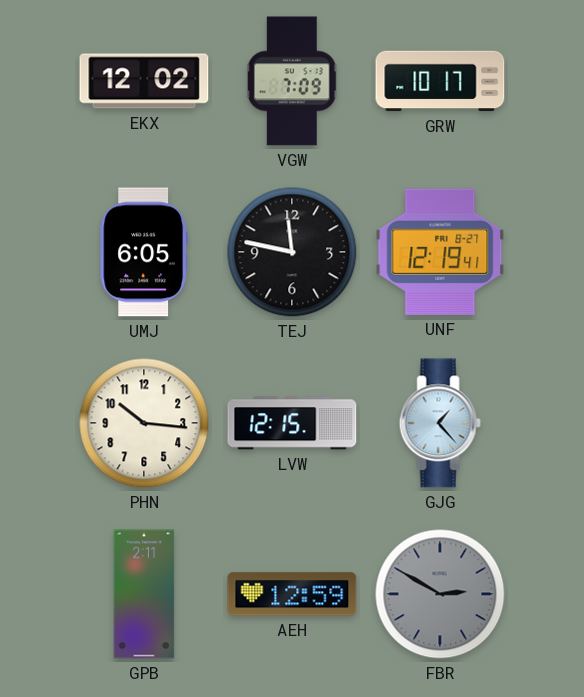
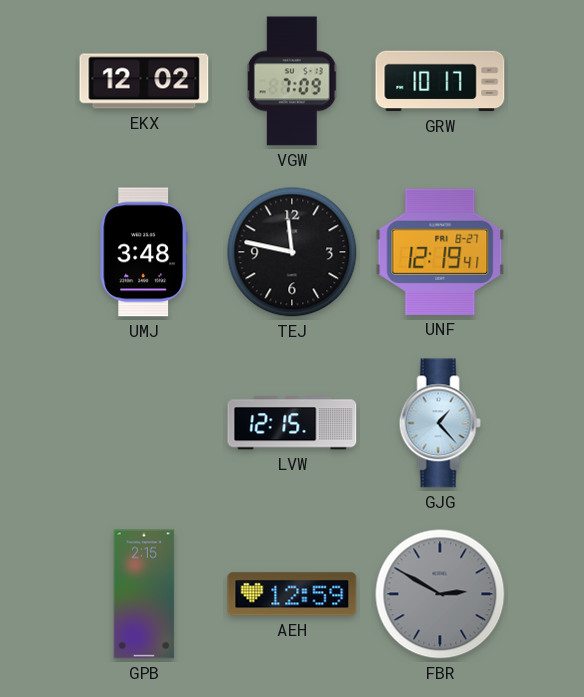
UMJ: 6:05 -> 3:48 (143, 252)
PHN: 10:16 -> none (144, 423)
GPB: 2:11 -> 2:15 (144, 594)
